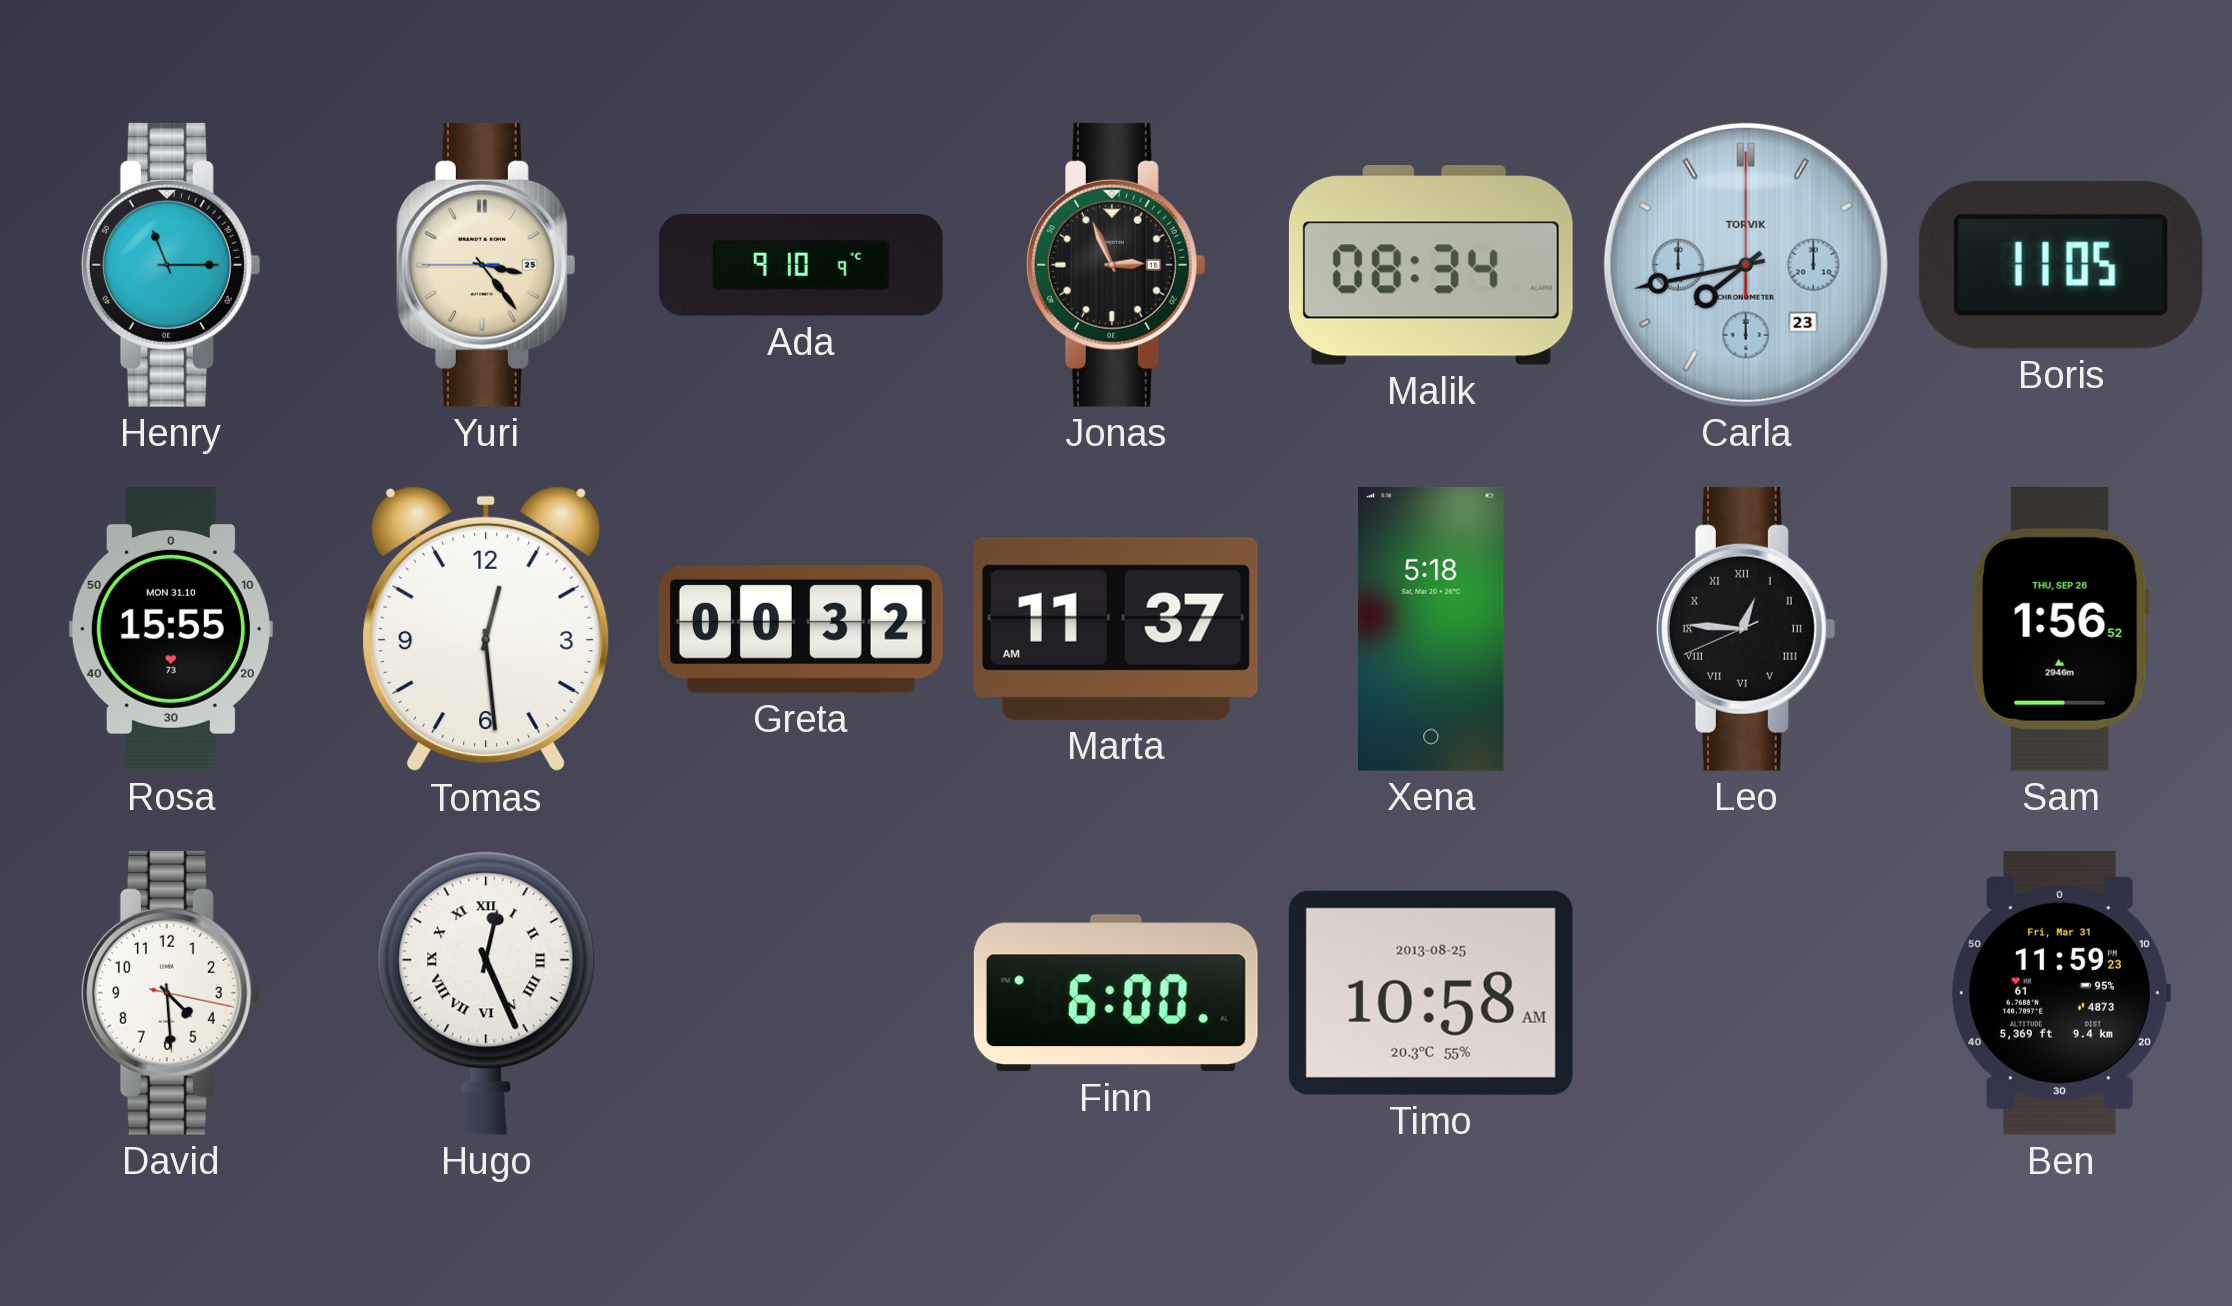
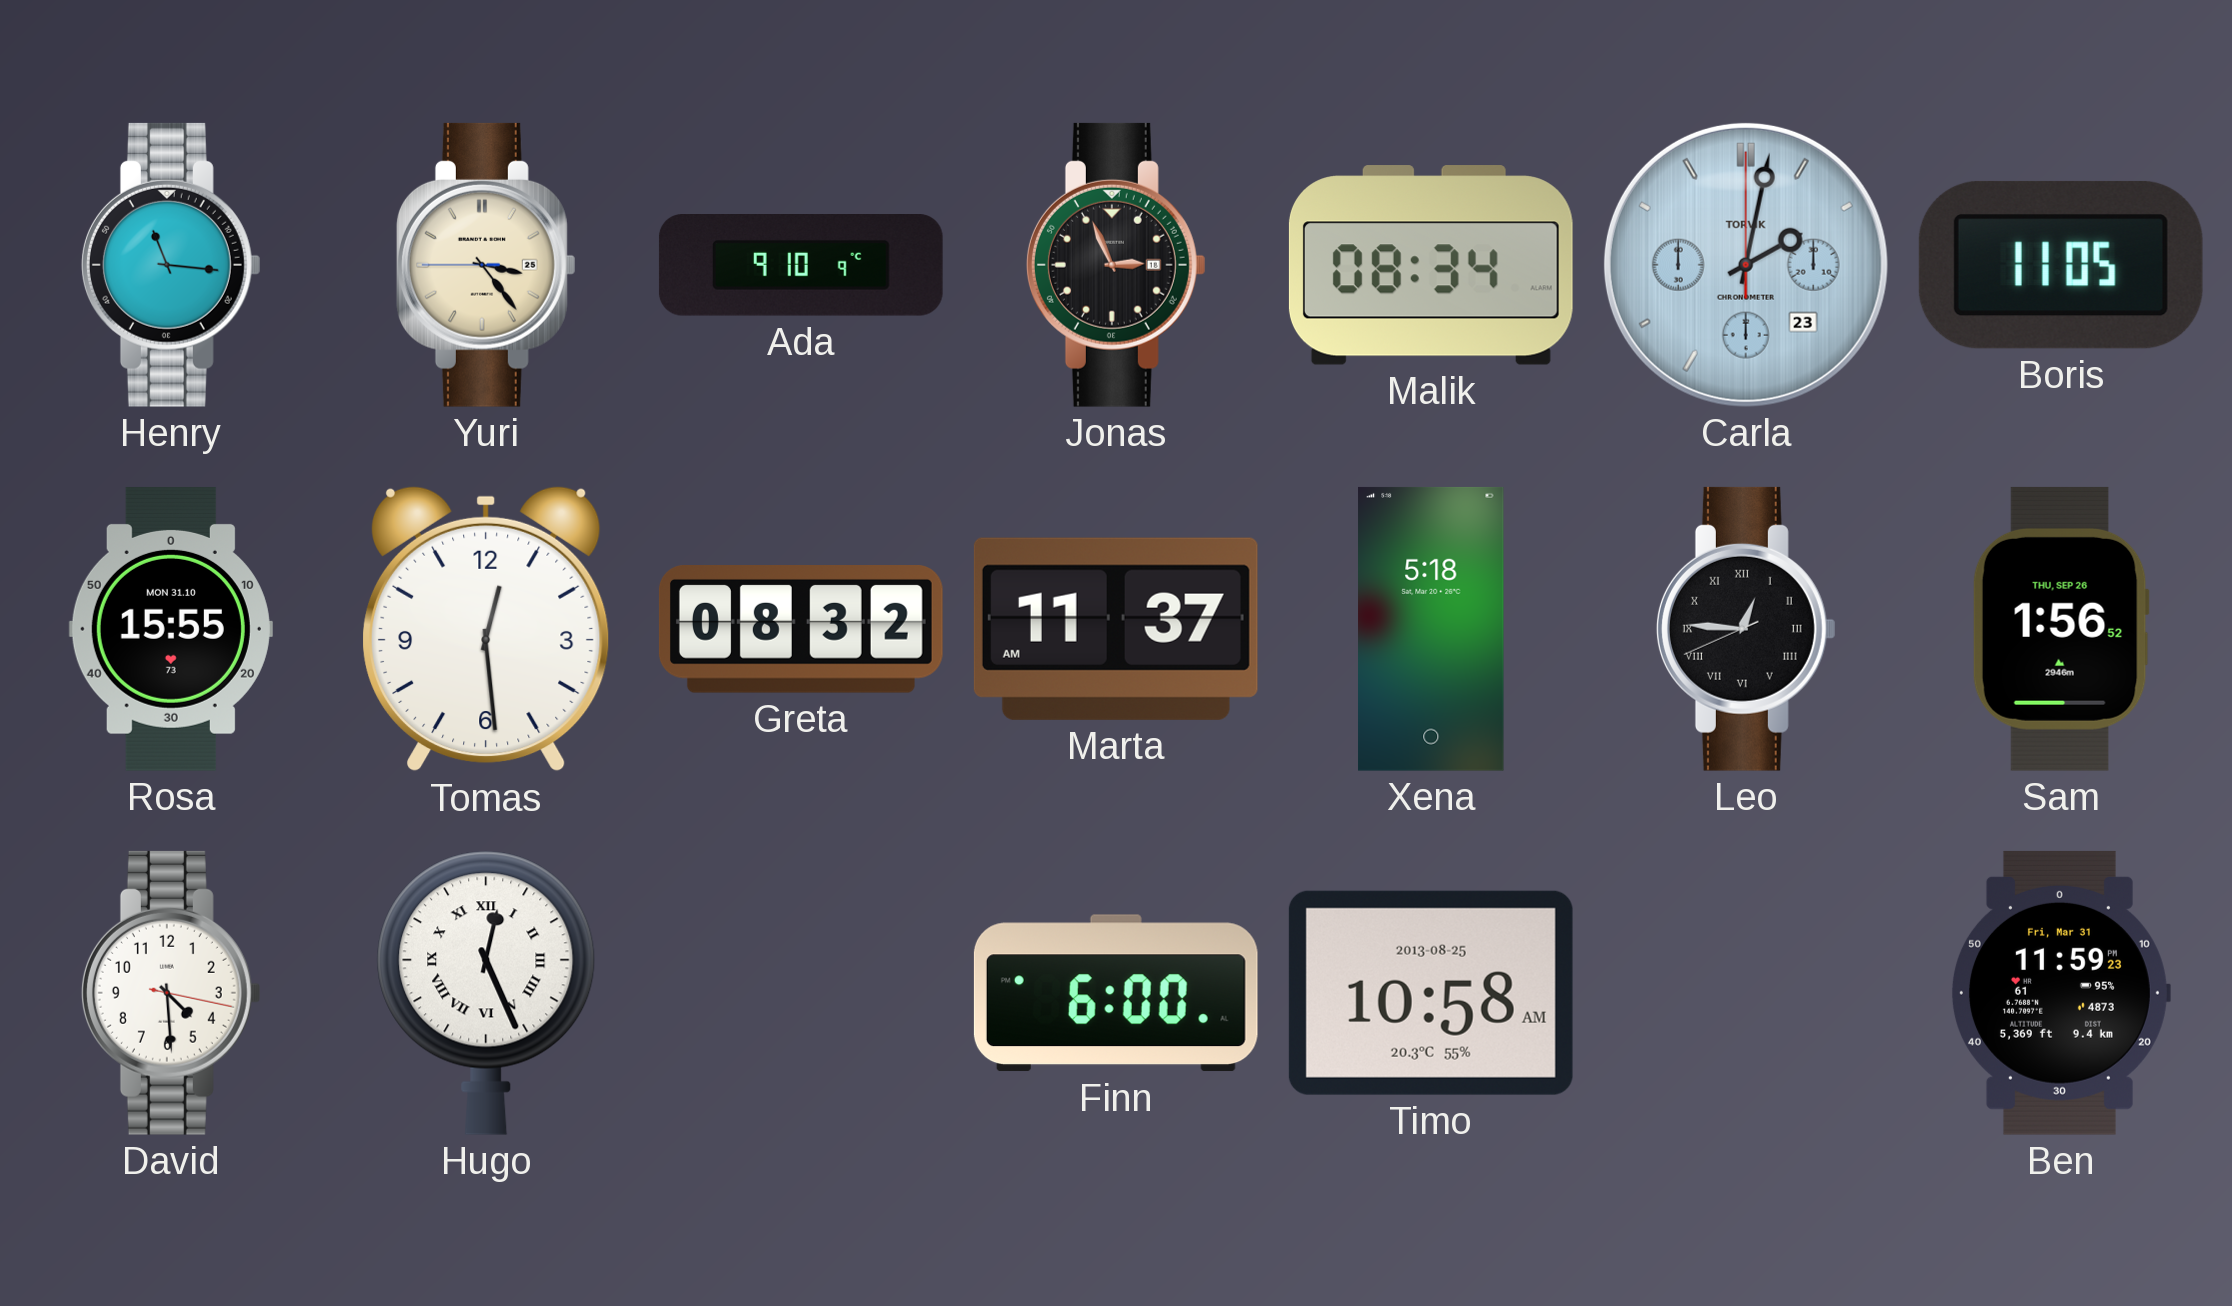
Henry: 11:15 -> 11:16 (171, 265)
Carla: 7:43 -> 2:02 (1746, 265)
Greta: 00:32 -> 08:32 (801, 630)
